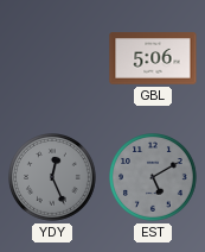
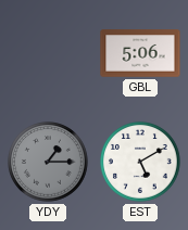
YDY: 12:26 -> 1:15 (49, 163)
EST dial: grey -> white (141, 163)
